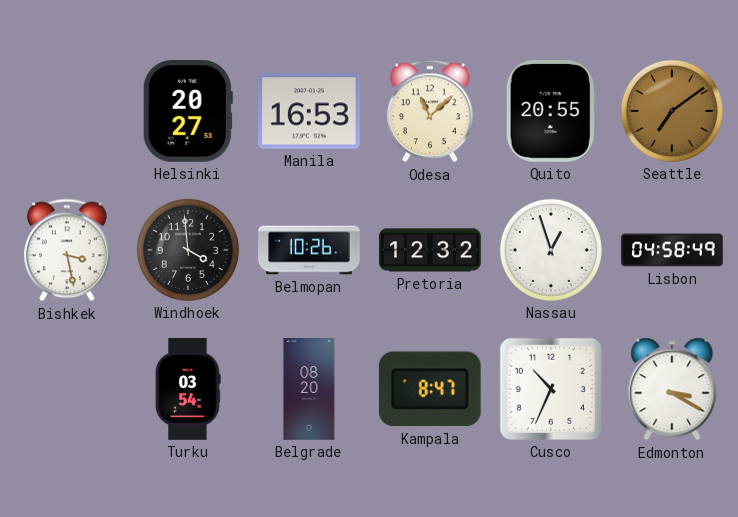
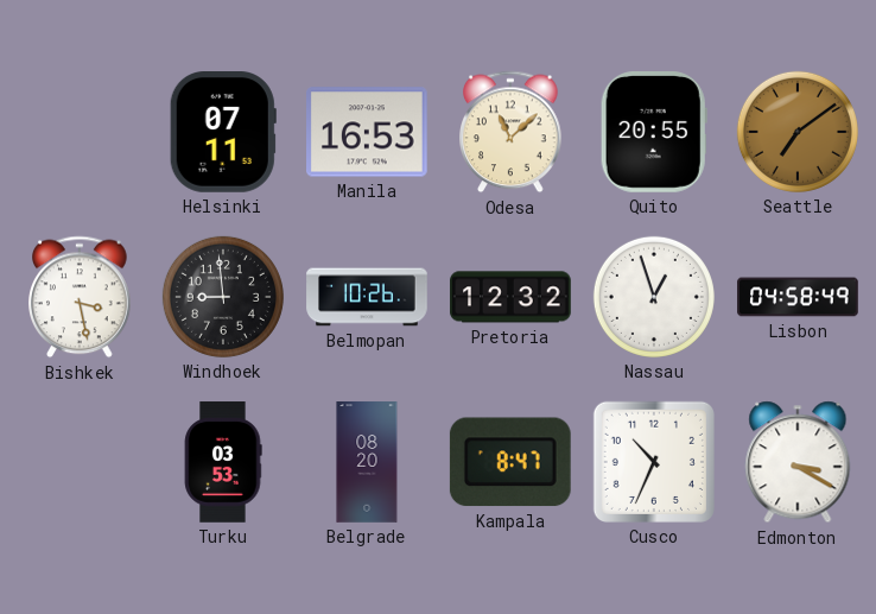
Helsinki: 20:27 -> 07:11 (223, 133)
Windhoek: 3:59 -> 8:59 (223, 297)
Turku: 03:54 -> 03:53 (223, 462)
